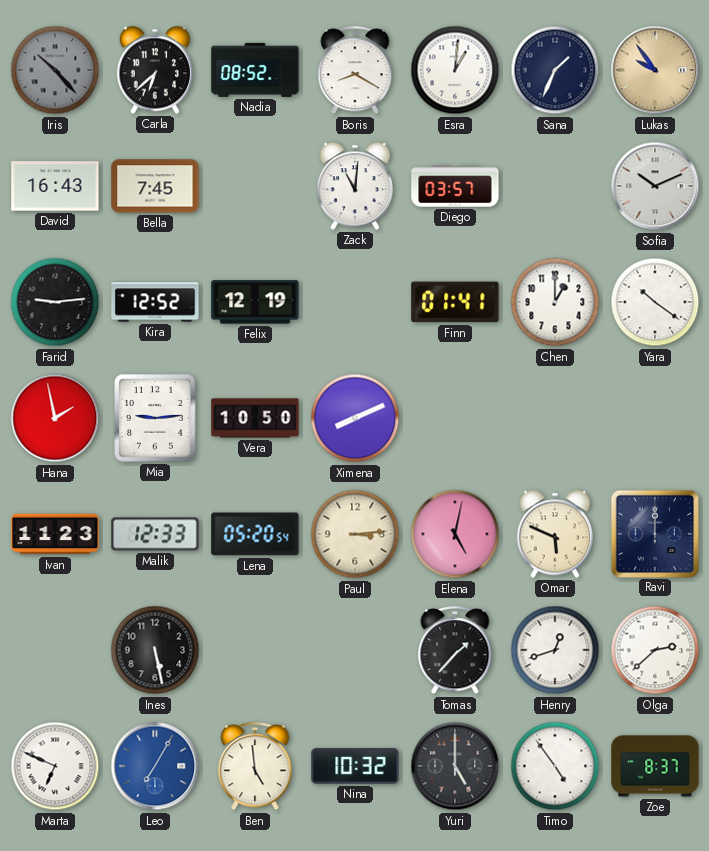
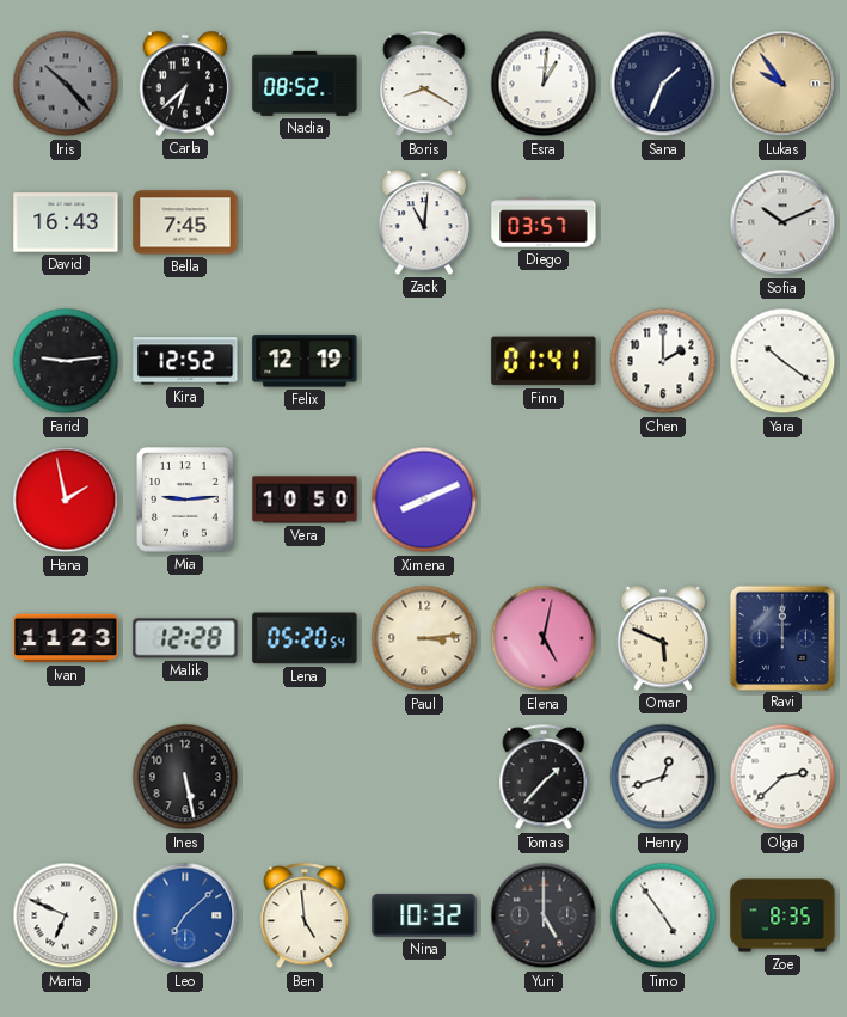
Chen: 1:00 -> 2:00 (663, 361)
Malik: 12:33 -> 12:28 (185, 638)
Leo: 7:05 -> 7:08 (185, 915)
Zoe: 8:37 -> 8:35 (782, 915)
